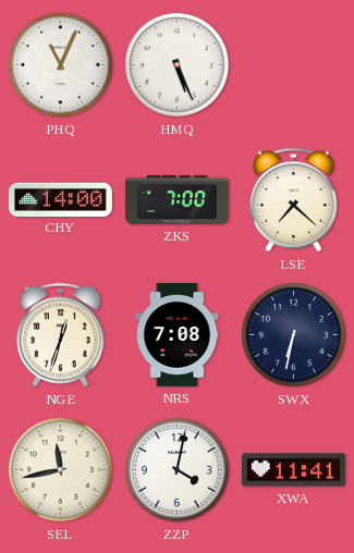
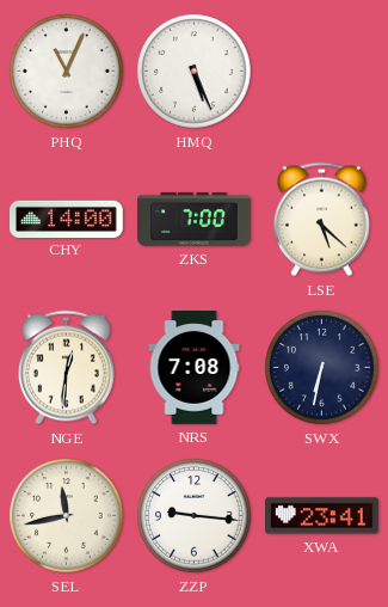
LSE: 7:22 -> 5:22 (321, 220)
NGE: 12:33 -> 12:31 (66, 368)
ZZP: 4:02 -> 9:16 (195, 516)
XWA: 11:41 -> 23:41 (322, 516)
